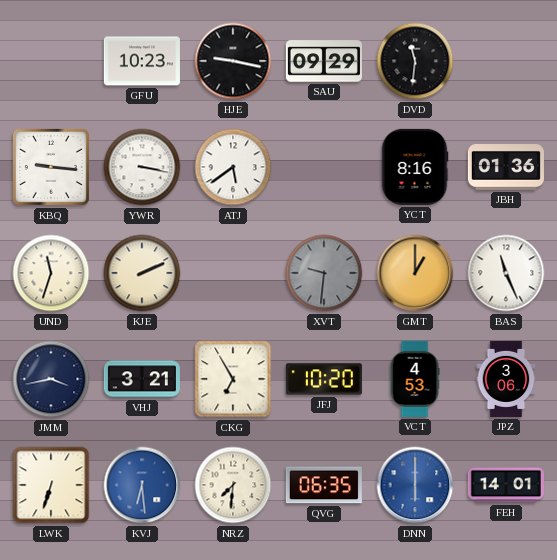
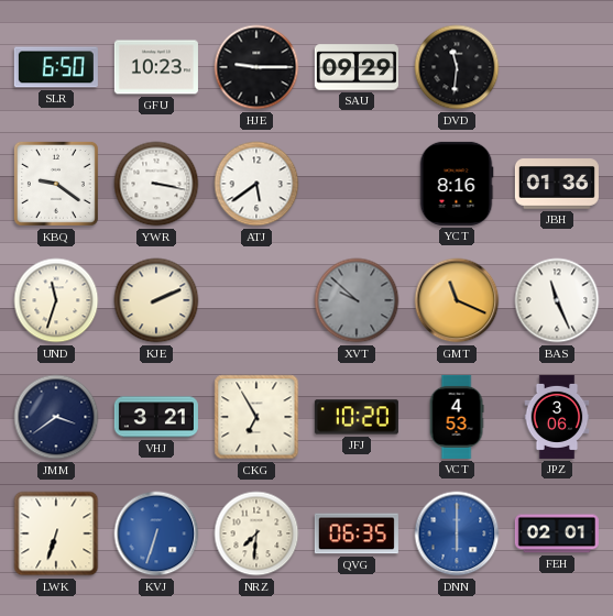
SLR: none -> 6:50 (56, 67)
HJE: 9:17 -> 9:15 (256, 67)
KBQ: 9:16 -> 9:21 (56, 184)
XVT: 9:31 -> 9:52 (357, 300)
GMT: 1:00 -> 11:19 (457, 300)
JMM: 3:43 -> 3:39 (56, 417)
KVJ: 6:29 -> 6:33 (156, 533)
FEH: 14:01 -> 02:01 (557, 533)
